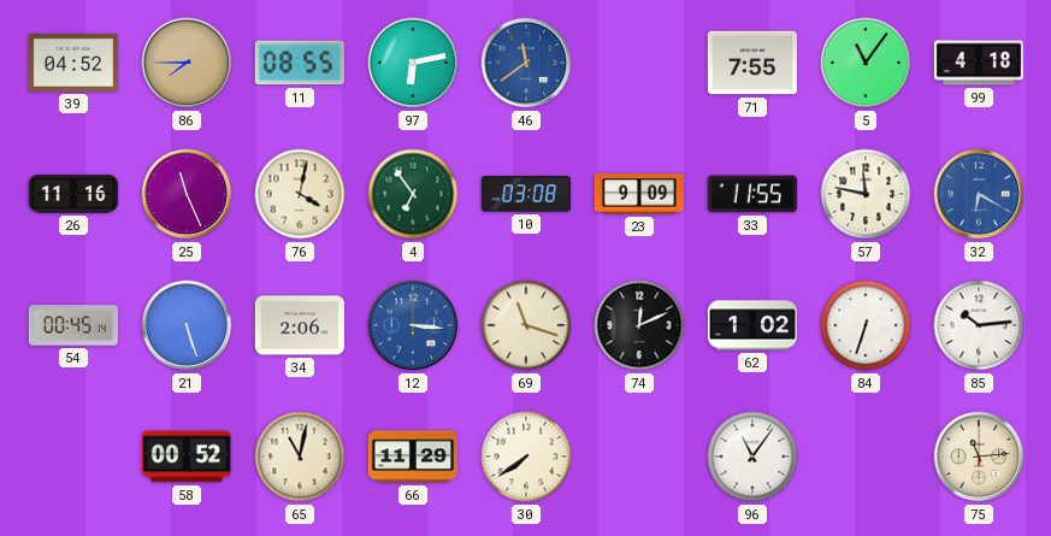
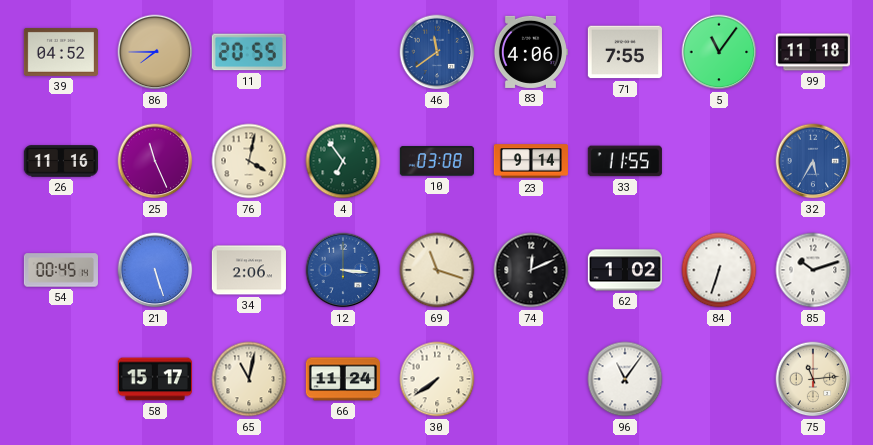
11: 08:55 -> 20:55 (249, 52)
97: 6:13 -> none (413, 63)
83: none -> 4:06 (530, 52)
99: 4:18 -> 11:18 (812, 52)
23: 9:09 -> 9:14 (530, 161)
57: 11:47 -> none (866, 194)
32: 6:20 -> 5:35 (813, 161)
85: 10:14 -> 10:12 (813, 270)
58: 00:52 -> 15:17 (155, 379)
66: 11:29 -> 11:24 (343, 379)
